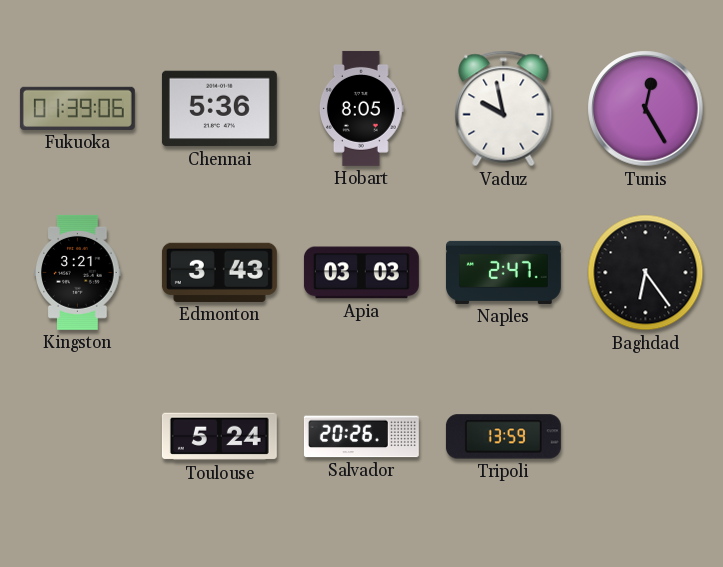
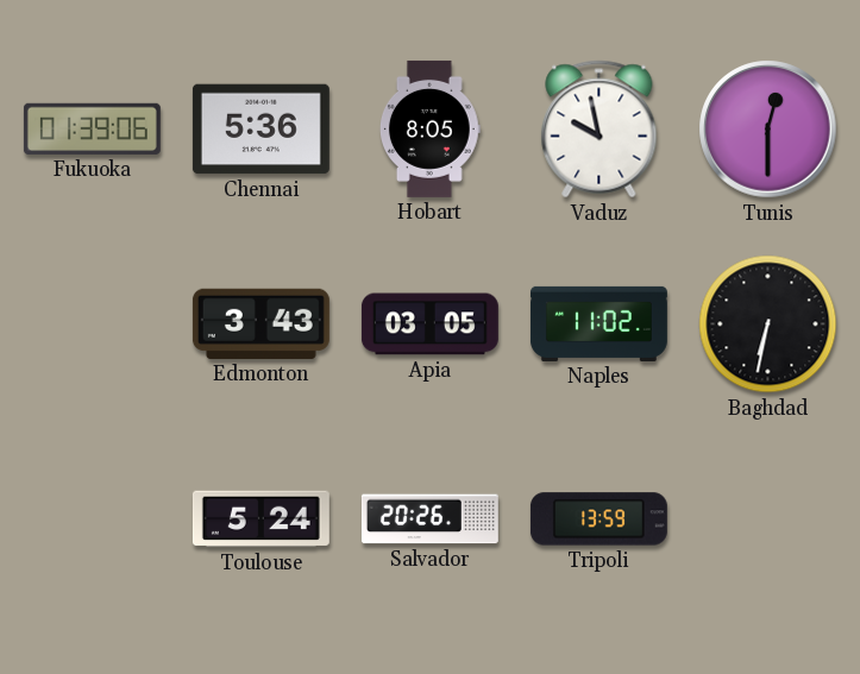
Tunis: 12:25 -> 12:30 (768, 130)
Kingston: 3:21 -> none (78, 272)
Apia: 03:03 -> 03:05 (429, 325)
Naples: 2:47 -> 11:02 (598, 323)
Baghdad: 6:24 -> 6:32 (768, 325)
